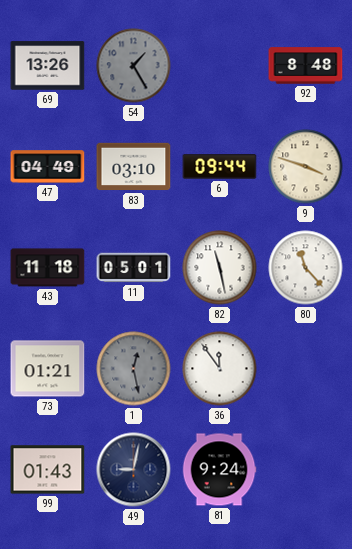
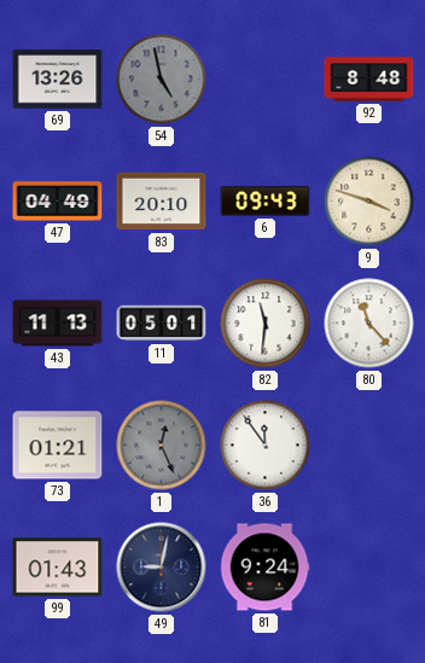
54: 1:25 -> 4:58 (162, 80)
83: 03:10 -> 20:10 (162, 202)
6: 09:44 -> 09:43 (266, 202)
43: 11:18 -> 11:13 (58, 324)
82: 11:28 -> 11:31 (266, 324)
1: 12:28 -> 12:26 (162, 446)
